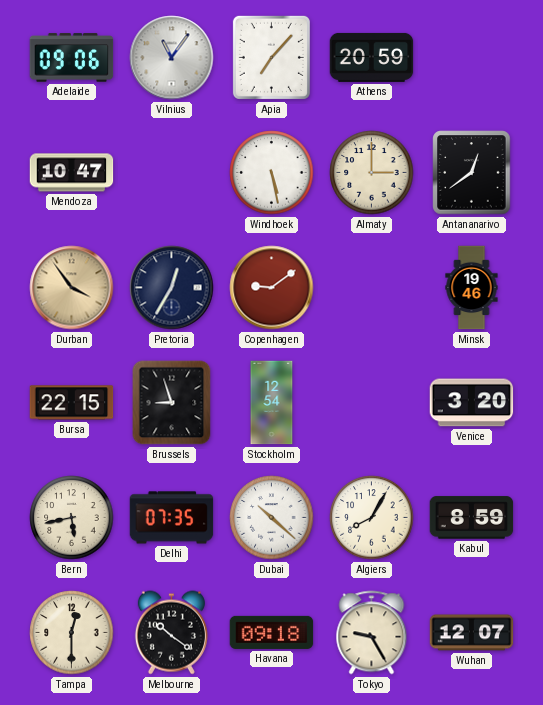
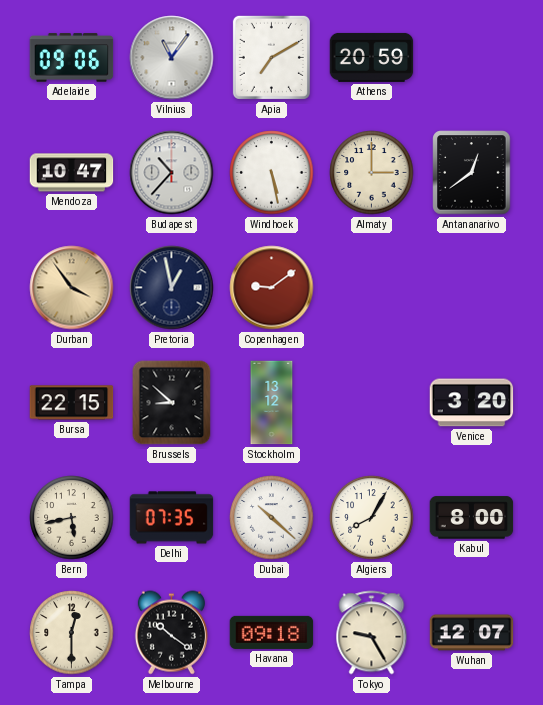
Apia: 7:07 -> 7:10 (271, 57)
Budapest: none -> 10:37 (172, 173)
Pretoria: 12:35 -> 12:58 (172, 288)
Minsk: 19:46 -> none (472, 288)
Brussels: 8:57 -> 8:52 (172, 403)
Stockholm: 12:54 -> 13:12 (272, 403)
Kabul: 8:59 -> 8:00 (472, 518)
